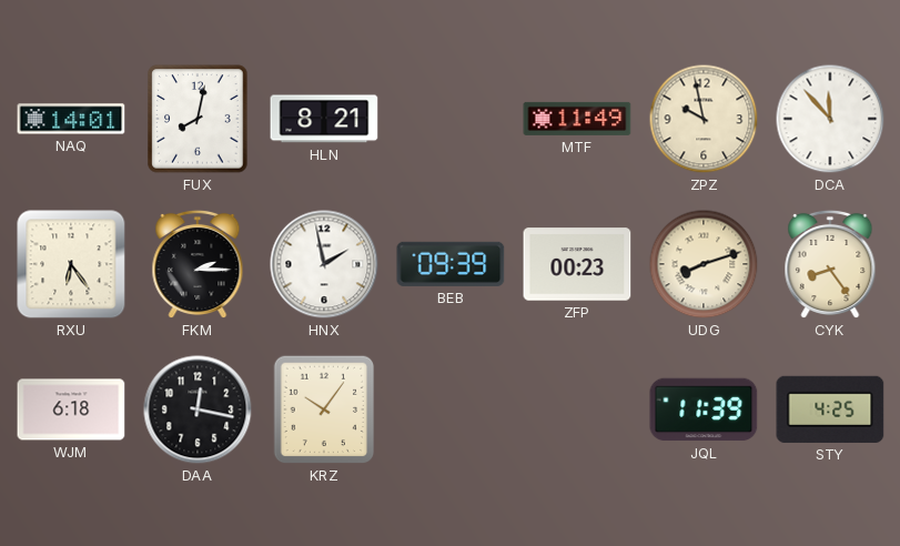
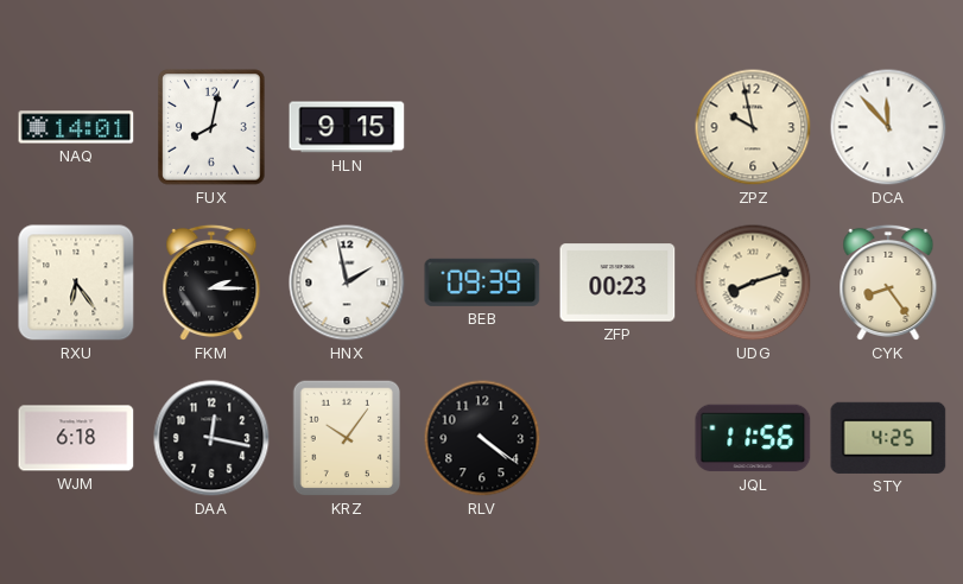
HLN: 8:21 -> 9:15 (347, 127)
MTF: 11:49 -> none (577, 119)
RLV: none -> 4:21 (482, 438)
JQL: 11:39 -> 11:56 (753, 438)
